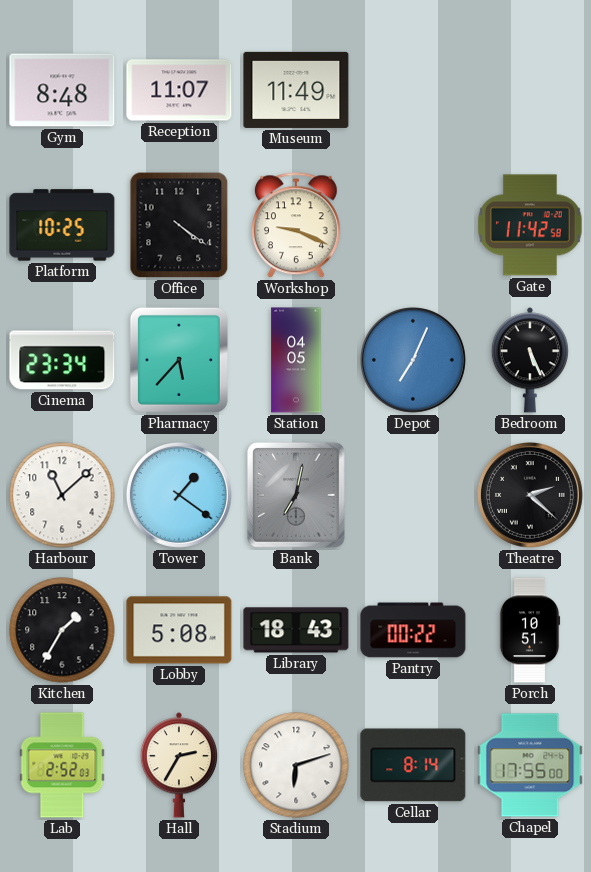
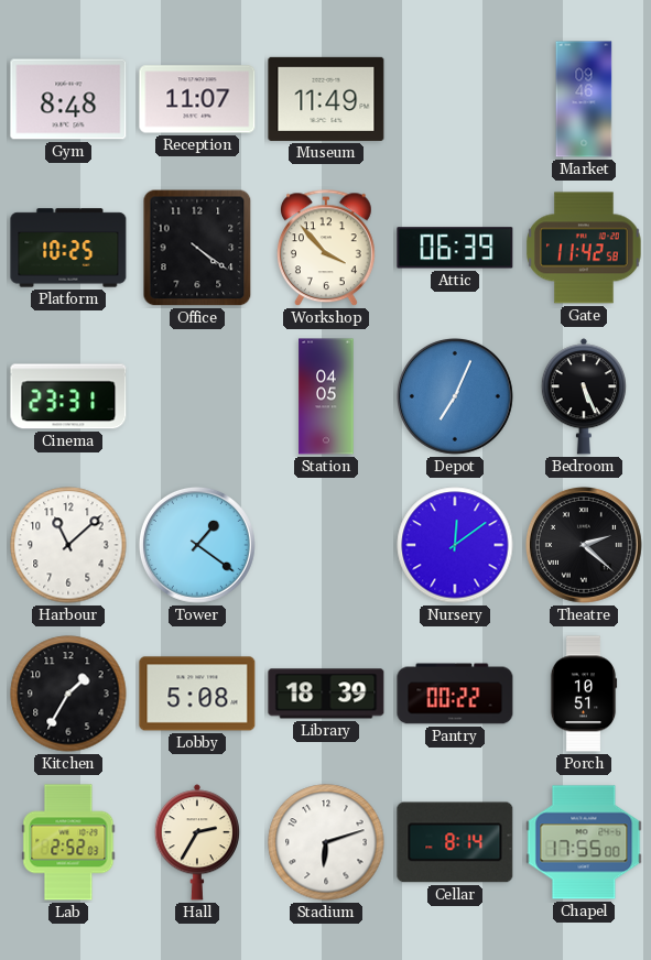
Market: none -> 09:46 (584, 99)
Workshop: 9:19 -> 3:53 (326, 249)
Attic: none -> 06:39 (455, 248)
Cinema: 23:34 -> 23:31 (68, 396)
Pharmacy: 5:37 -> none (179, 360)
Bank: 7:02 -> none (296, 496)
Nursery: none -> 12:09 (455, 545)
Library: 18:43 -> 18:39 (326, 694)
